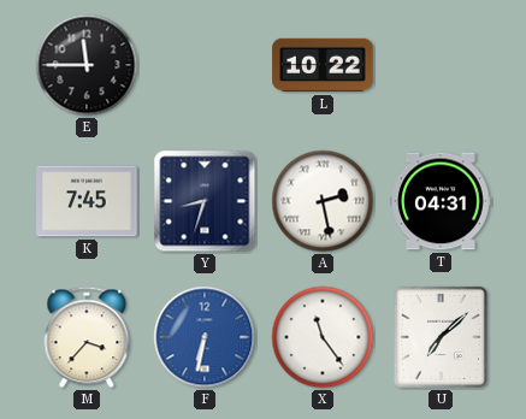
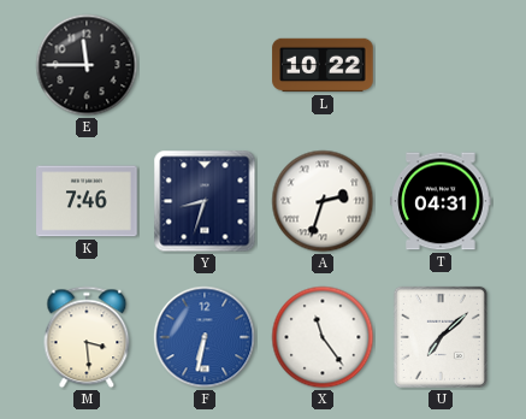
K: 7:45 -> 7:46 (87, 201)
A: 2:28 -> 2:33 (323, 201)
M: 3:37 -> 3:29 (87, 337)
